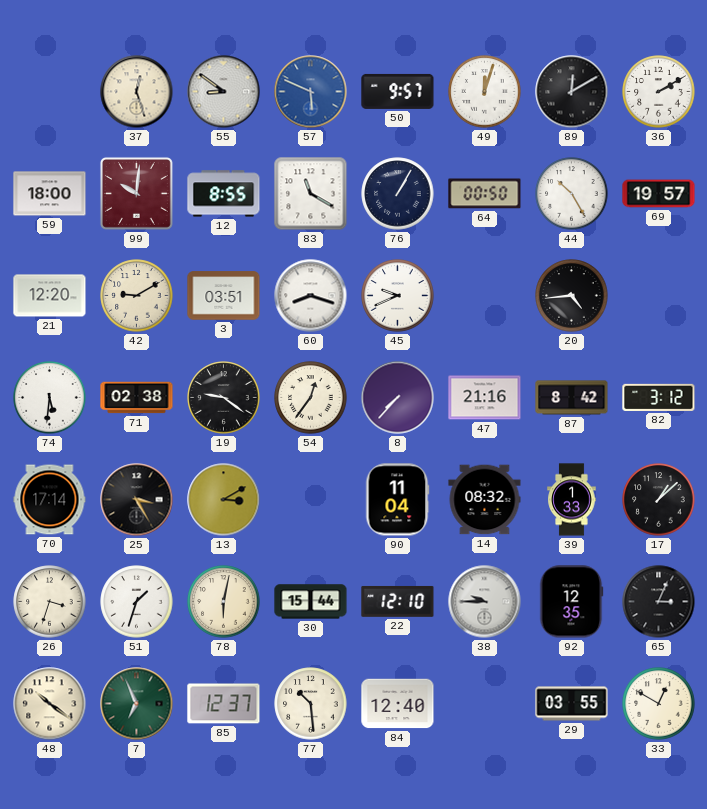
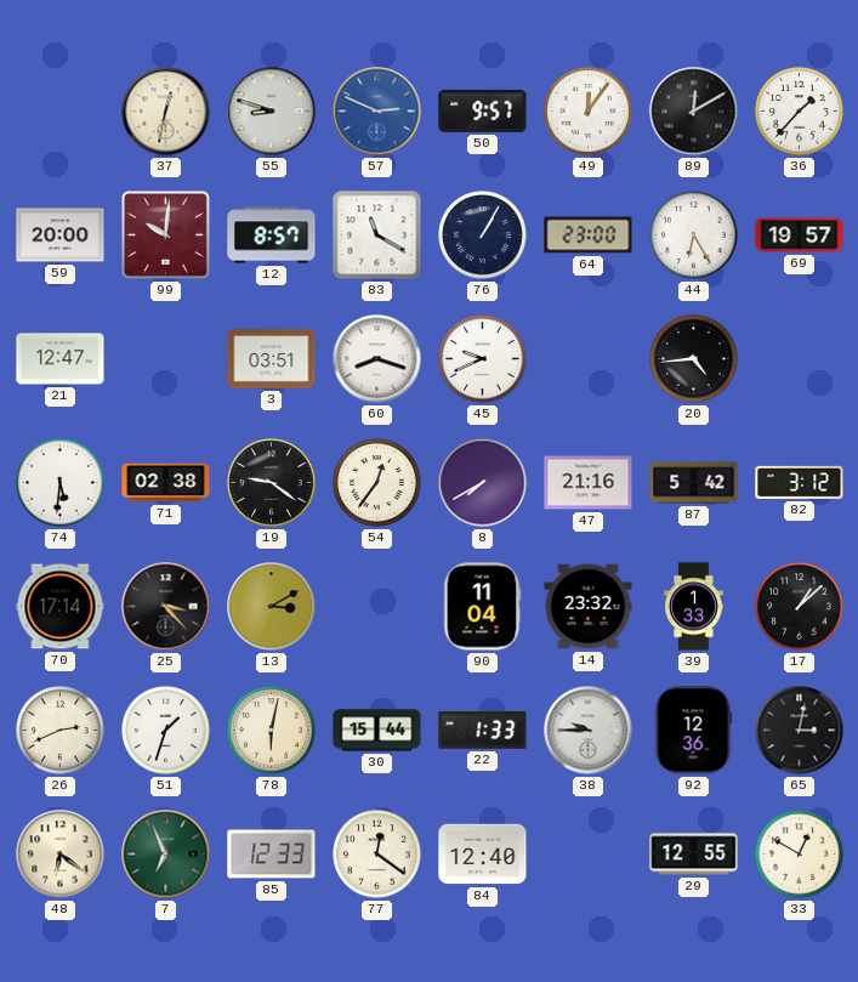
37: 12:27 -> 12:32 (166, 112)
55: 8:51 -> 8:48 (272, 112)
57: 5:49 -> 2:49 (377, 112)
49: 12:03 -> 12:06 (589, 112)
36: 2:10 -> 1:37 (800, 112)
59: 18:00 -> 20:00 (61, 235)
12: 8:55 -> 8:57 (272, 235)
64: 00:50 -> 23:00 (589, 235)
44: 10:25 -> 6:25 (694, 235)
21: 12:20 -> 12:47 (61, 359)
42: 9:10 -> none (137, 296)
8: 7:37 -> 7:40 (483, 483)
87: 8:42 -> 5:42 (694, 483)
25: 3:25 -> 3:23 (166, 607)
14: 08:32 -> 23:32 (589, 607)
26: 3:33 -> 2:41 (61, 731)
22: 12:10 -> 1:33 (483, 730)
92: 12:35 -> 12:36 (694, 731)
65: 3:04 -> 3:02 (800, 731)
48: 10:21 -> 6:21 (61, 855)
85: 12:37 -> 12:33 (272, 855)
77: 10:29 -> 12:21 (377, 855)
29: 03:55 -> 12:55 (694, 855)
